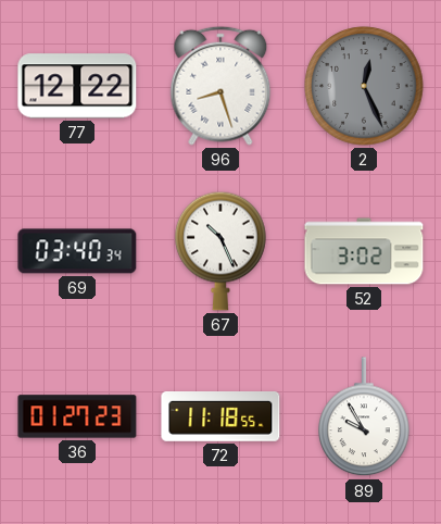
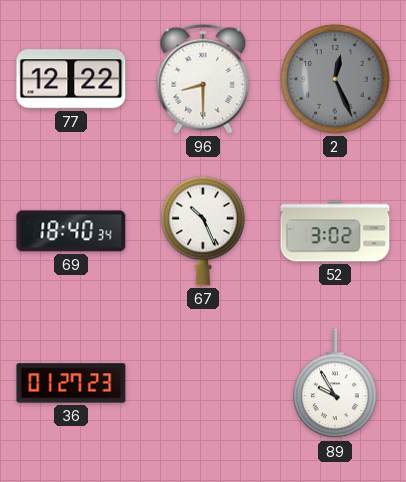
96: 8:27 -> 8:30 (203, 79)
69: 03:40 -> 18:40 (71, 231)
72: 11:18 -> none (220, 417)
